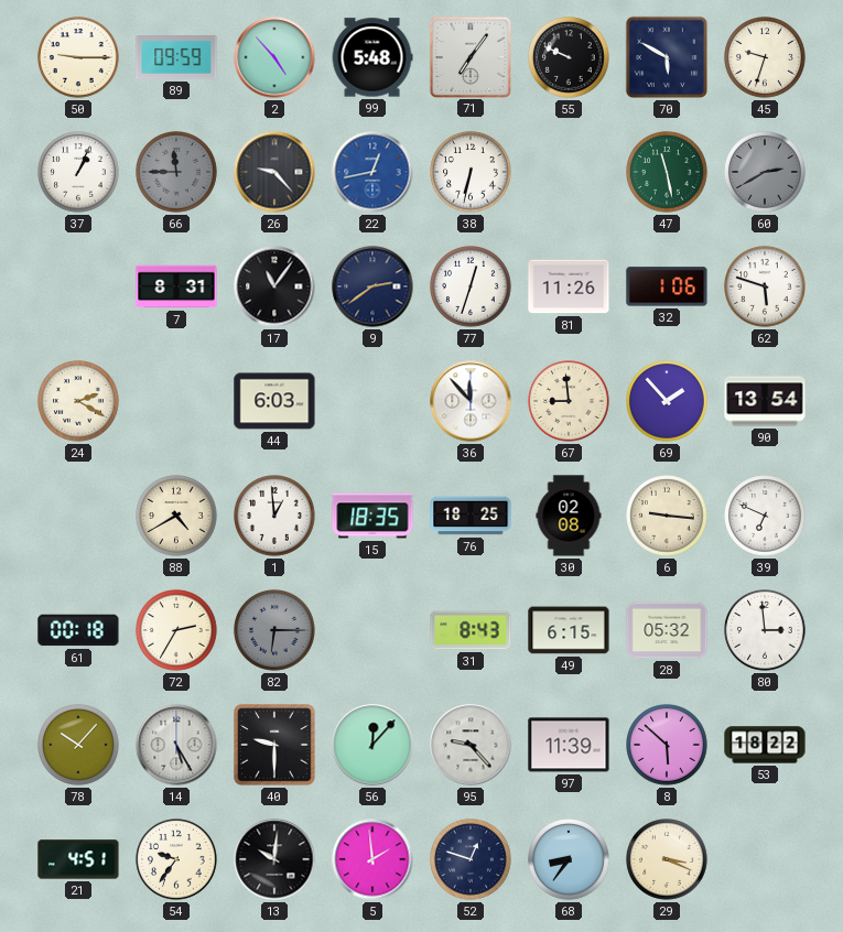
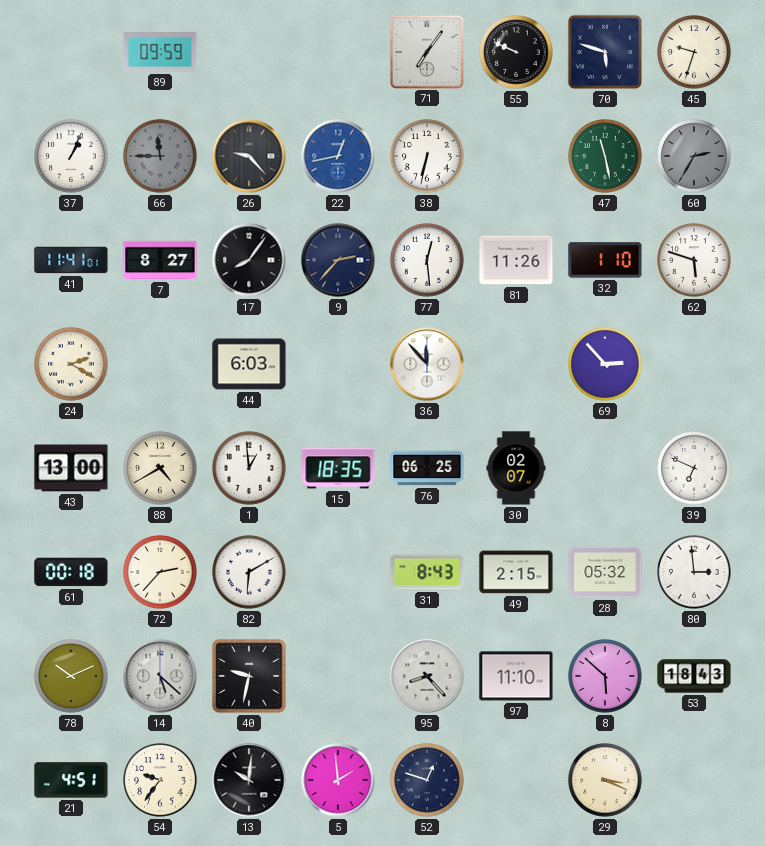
50: 9:15 -> none (78, 57)
2: 4:53 -> none (274, 57)
99: 5:48 -> none (372, 57)
70: 5:50 -> 5:48 (605, 52)
60: 2:40 -> 2:35 (694, 156)
41: none -> 11:41 (71, 260)
7: 8:31 -> 8:27 (160, 260)
17: 11:06 -> 8:06 (249, 260)
9: 2:39 -> 2:37 (338, 260)
77: 12:33 -> 12:29 (427, 260)
32: 1:06 -> 1:10 (605, 260)
67: 8:59 -> none (569, 401)
69: 1:53 -> 2:53 (605, 364)
90: 13:54 -> none (765, 401)
43: none -> 13:00 (71, 468)
76: 18:25 -> 06:25 (427, 468)
30: 02:08 -> 02:07 (516, 468)
6: 9:16 -> none (667, 516)
72: 2:35 -> 2:37 (160, 572)
82: 6:15 -> 6:10 (249, 572)
82 dial: grey -> white (249, 572)
49: 6:15 -> 2:15 (516, 572)
78: 10:07 -> 10:11 (71, 676)
14: 5:25 -> 5:22 (160, 676)
40: 9:30 -> 9:32 (249, 676)
56: 12:07 -> none (372, 745)
95: 9:23 -> 8:23 (427, 676)
97: 11:39 -> 11:10 (516, 676)
53: 18:22 -> 18:43 (694, 676)
68: 8:36 -> none (569, 859)
